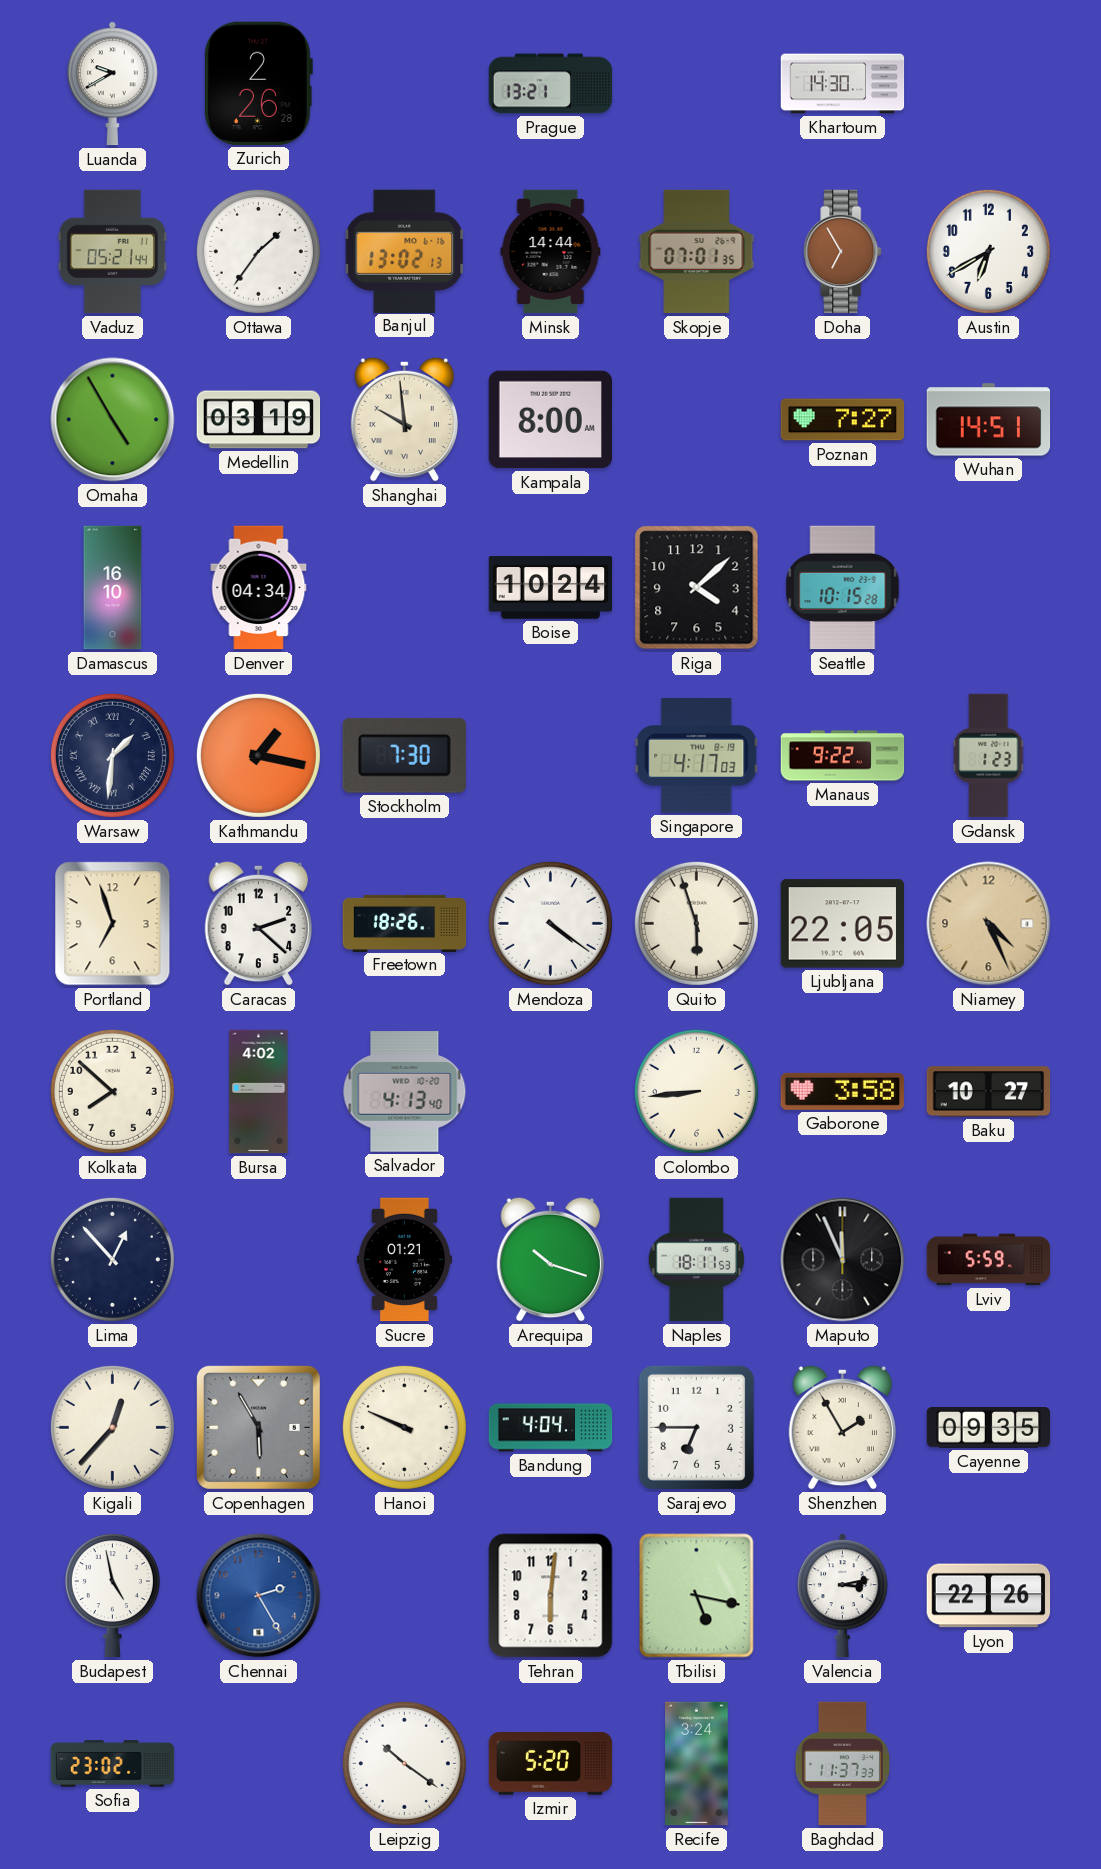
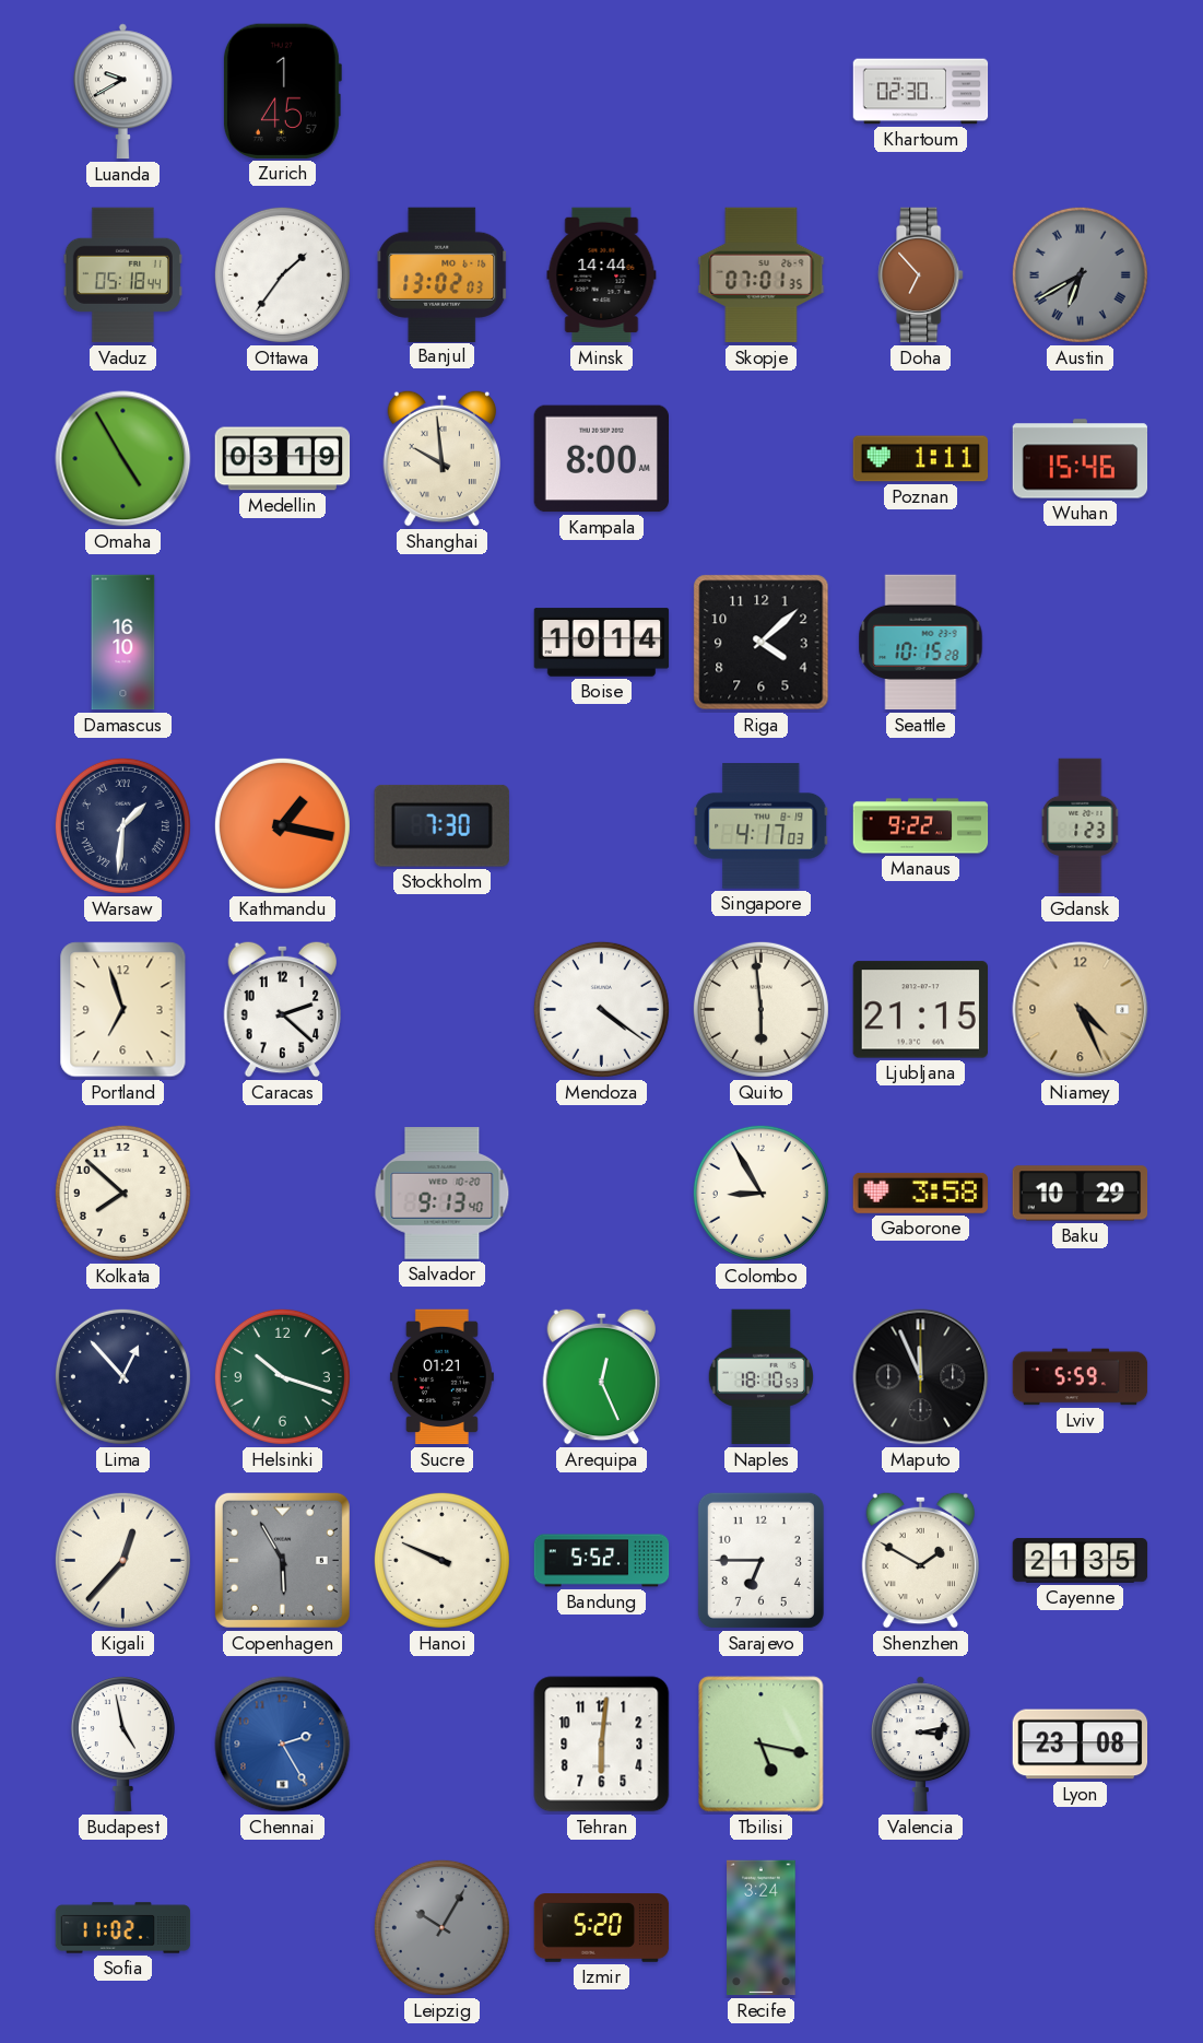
Zurich: 2:26 -> 1:45 (282, 91)
Prague: 13:21 -> none (551, 84)
Khartoum: 14:30 -> 02:30 (921, 92)
Vaduz: 05:21 -> 05:18 (122, 275)
Banjul: 13:02:13 -> 13:02:03 (443, 274)
Doha: 6:55 -> 6:53 (921, 275)
Austin dial: white -> grey (1080, 274)
Austin numerals: Arabic -> Roman (1080, 274)
Poznan: 7:27 -> 1:11 (921, 459)
Wuhan: 14:51 -> 15:46 (1081, 459)
Denver: 04:34 -> none (259, 588)
Boise: 10:24 -> 10:14 (602, 643)
Freetown: 18:26 -> none (405, 923)
Quito: 5:57 -> 5:59 (760, 1009)
Ljubljana: 22:05 -> 21:15 (920, 1010)
Bursa: 4:02 -> none (259, 1092)
Salvador: 4:13 -> 9:13 (443, 1194)
Colombo: 8:44 -> 8:55 (760, 1193)
Baku: 10:27 -> 10:29 (1081, 1194)
Helsinki: none -> 10:18 (282, 1376)
Arequipa: 10:18 -> 12:26 (601, 1376)
Naples: 18:11 -> 18:10 (760, 1377)
Bandung: 4:04 -> 5:52 (602, 1561)
Shenzhen: 1:55 -> 1:50 (920, 1560)
Cayenne: 09:35 -> 21:35 (1081, 1561)
Lyon: 22:26 -> 23:08 (1081, 1745)
Sofia: 23:02 -> 11:02 (123, 1928)
Leipzig: 10:21 -> 10:05 (441, 1927)
Leipzig dial: white -> grey (441, 1927)
Baghdad: 11:37 -> none (842, 1764)
